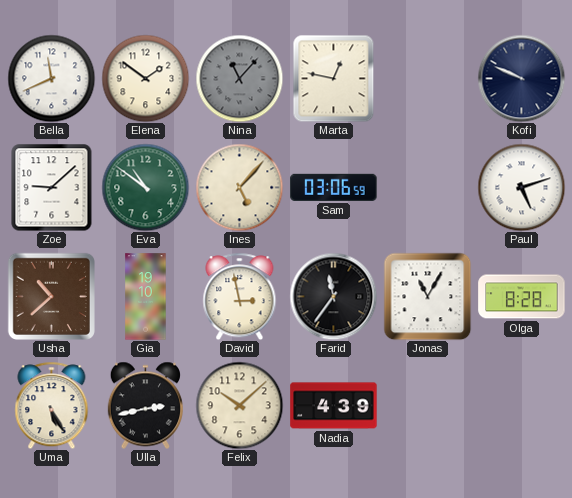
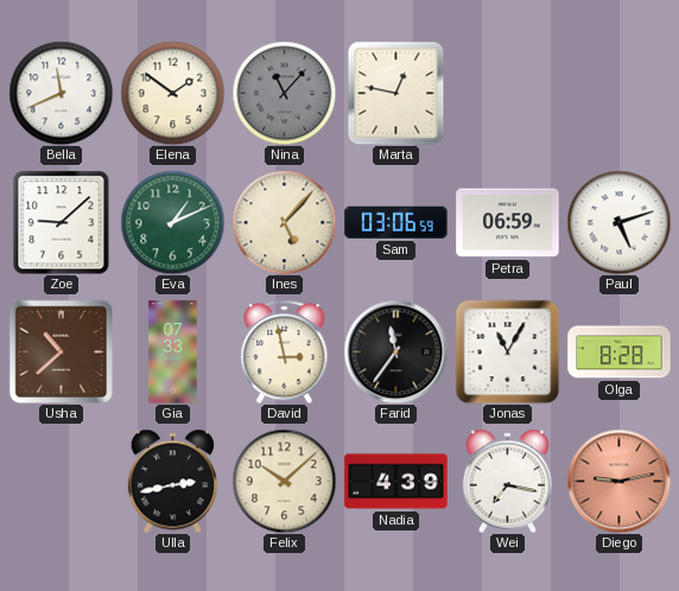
Kofi: 9:49 -> none (521, 78)
Eva: 10:51 -> 1:11 (172, 222)
Petra: none -> 06:59 (508, 223)
Gia: 19:10 -> 07:33 (173, 352)
Uma: 5:25 -> none (52, 405)
Wei: none -> 7:17 (507, 481)
Diego: none -> 9:13 (618, 481)
